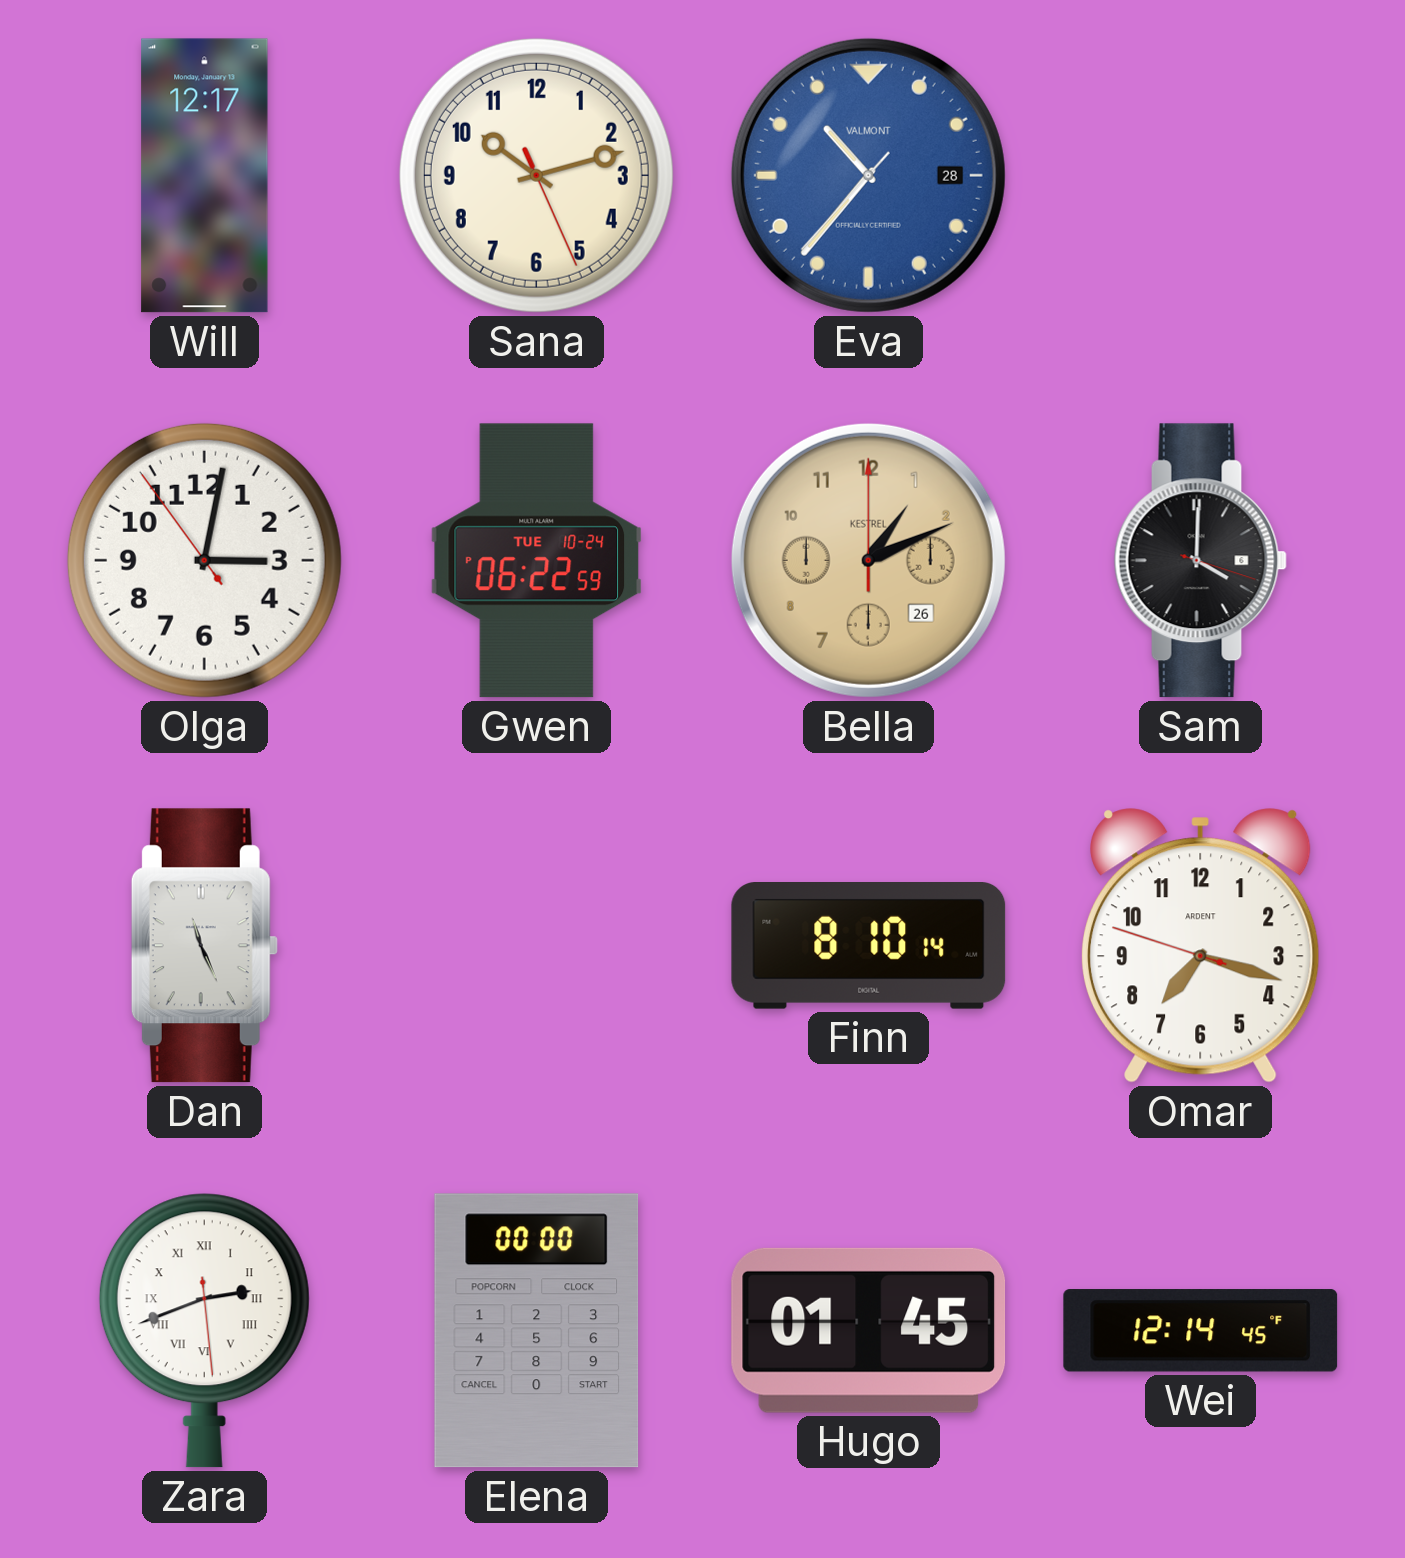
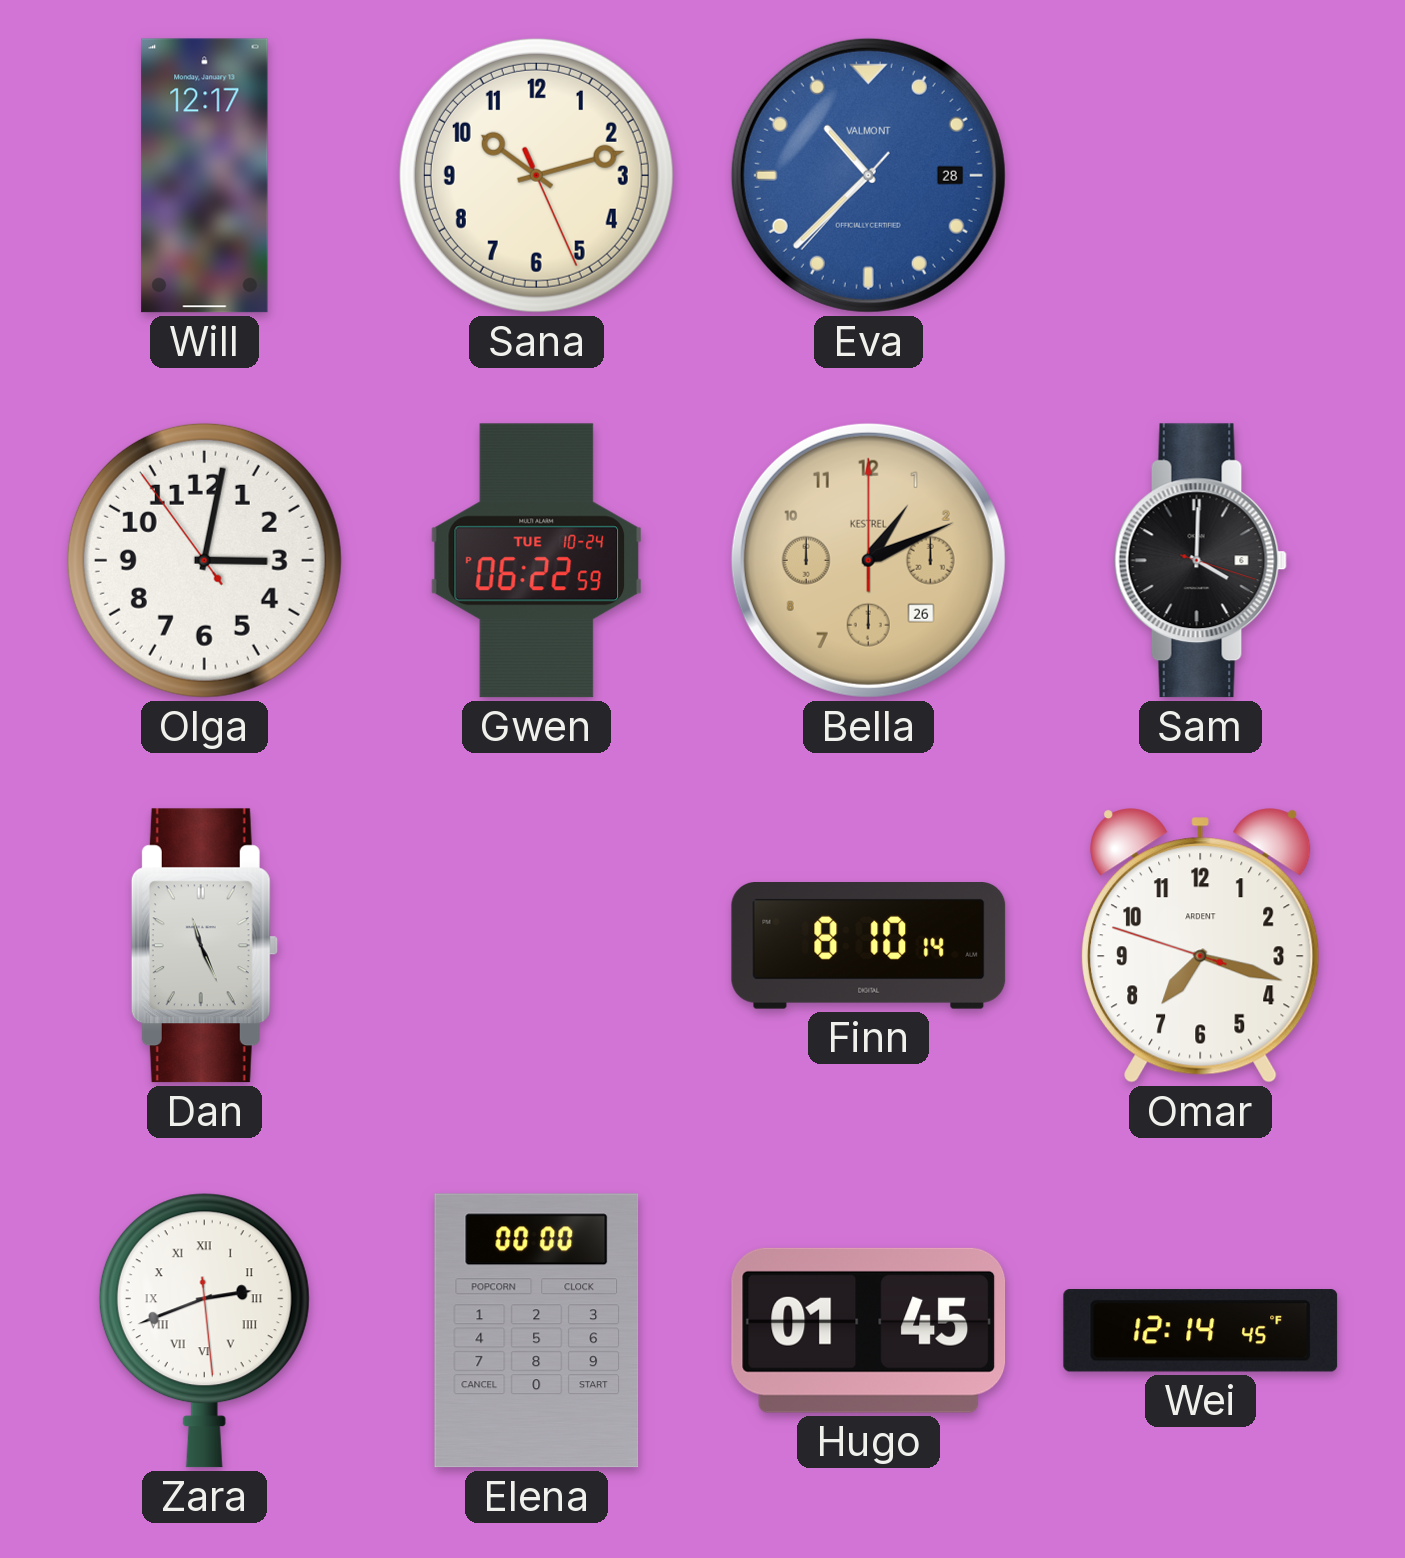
Eva: 10:36 -> 10:37 (868, 175)
